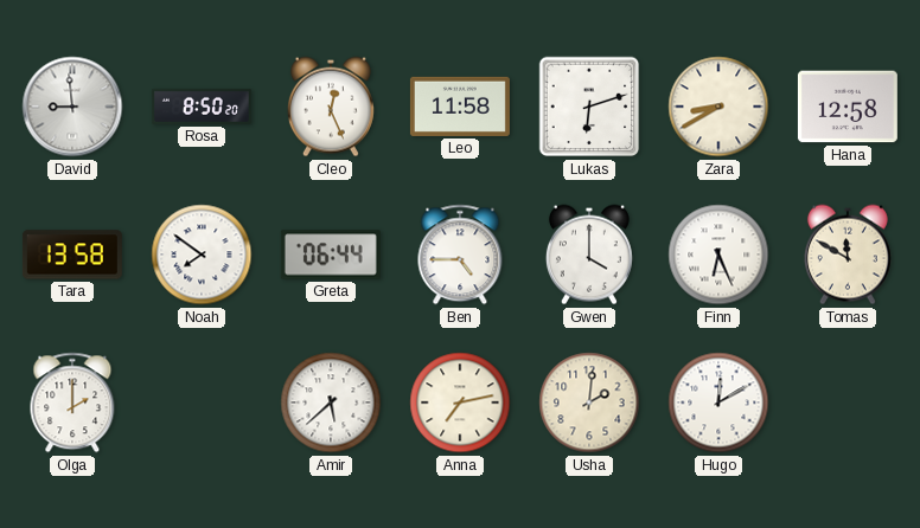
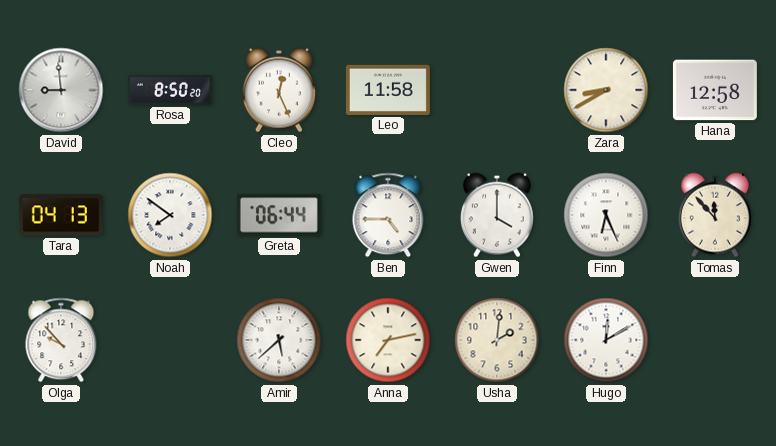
Lukas: 6:12 -> none (589, 107)
Tara: 13:58 -> 04:13 (61, 215)
Tomas: 11:50 -> 11:53 (715, 215)
Olga: 2:00 -> 9:53 (61, 340)
